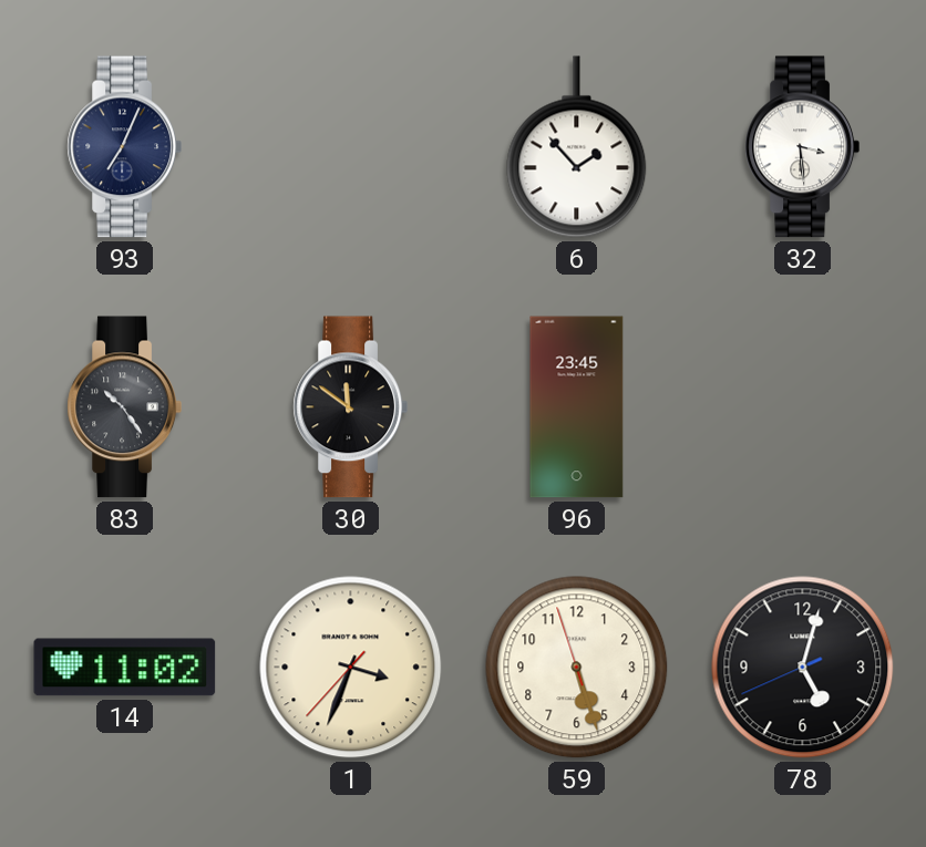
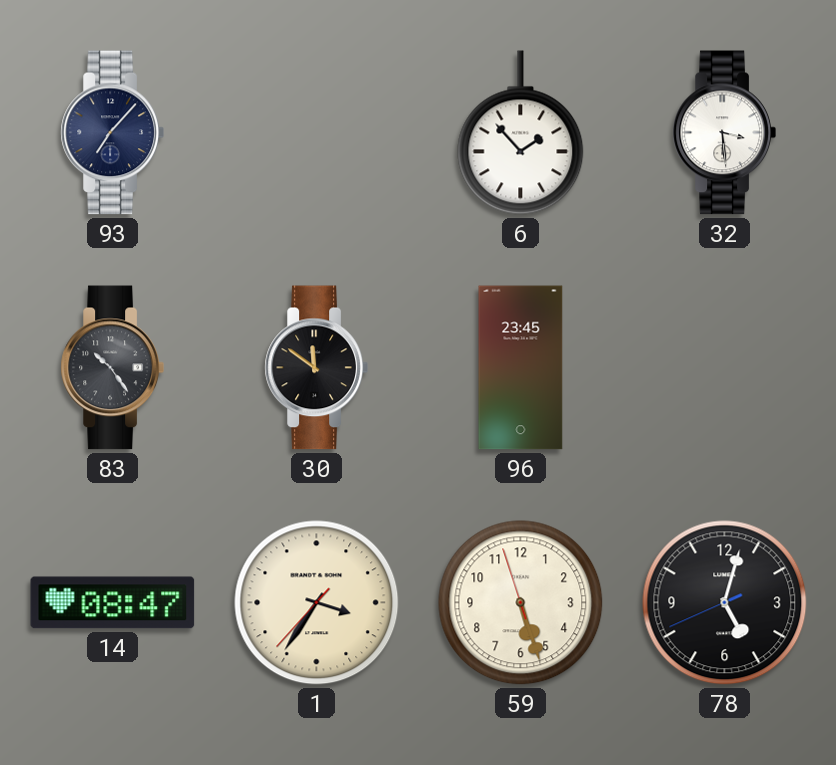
93: 7:04 -> 7:07 (112, 133)
14: 11:02 -> 08:47 (113, 603)
1: 3:33 -> 3:35 (317, 603)
